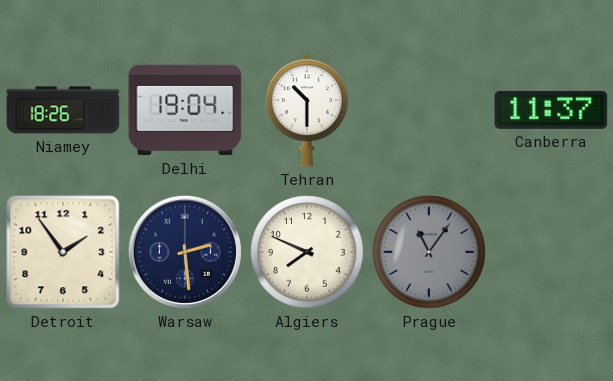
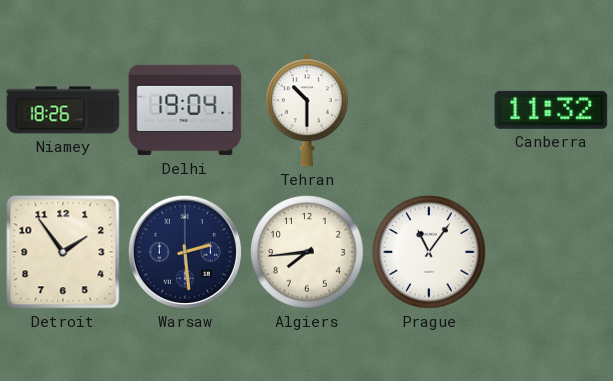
Canberra: 11:37 -> 11:32 (551, 110)
Algiers: 7:49 -> 7:44 (307, 252)
Prague dial: grey -> white (429, 252)
